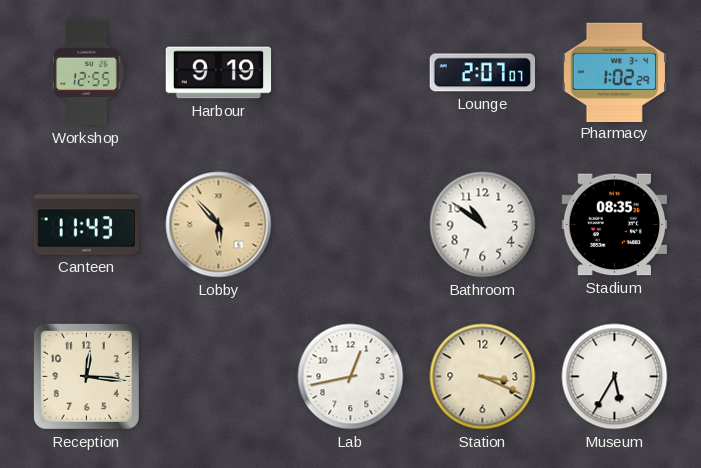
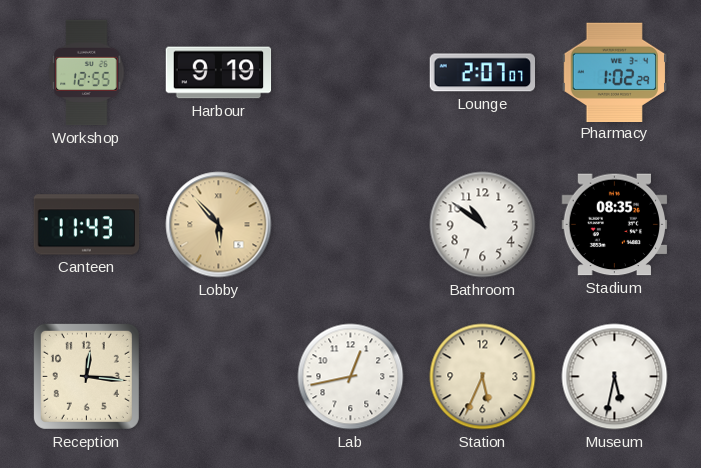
Station: 3:19 -> 5:34 (483, 377)
Museum: 5:35 -> 5:32 (615, 377)
